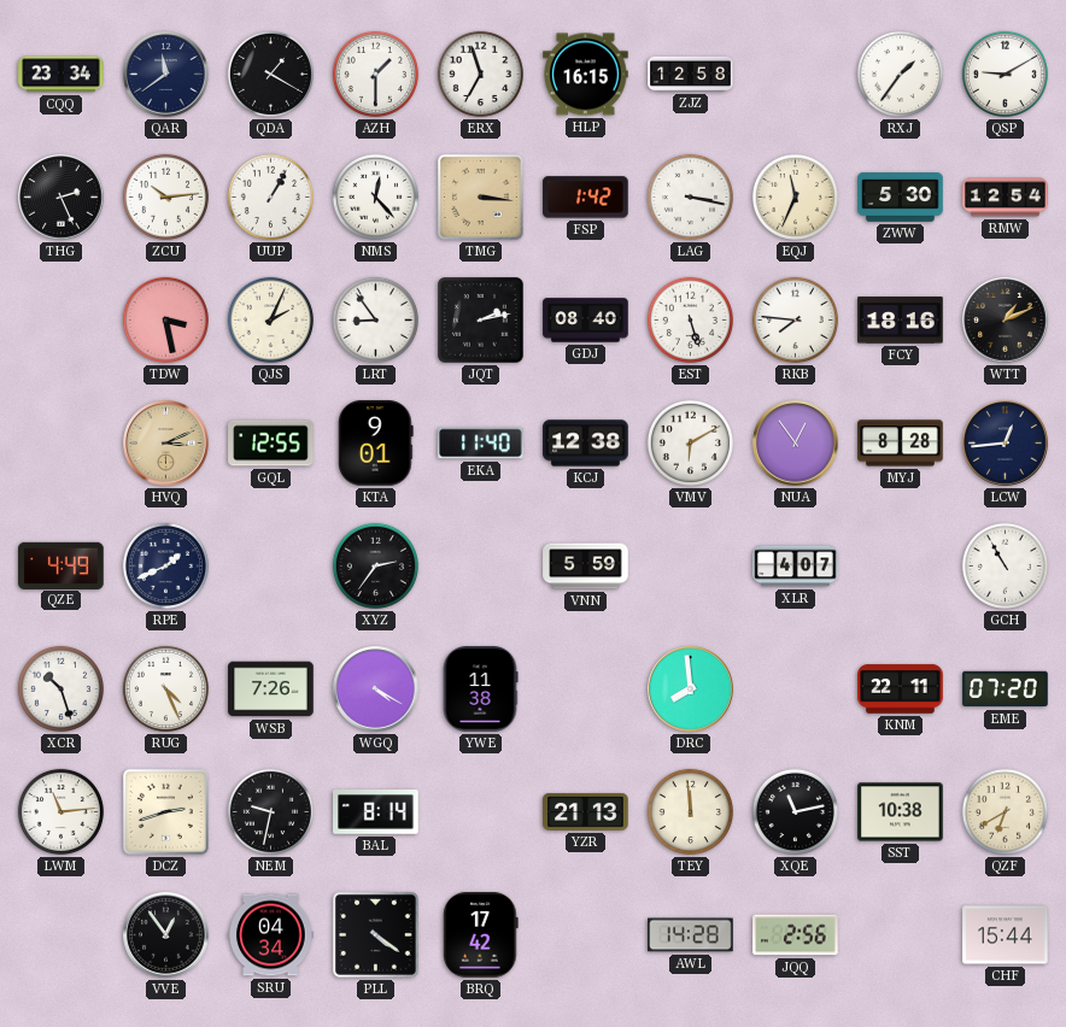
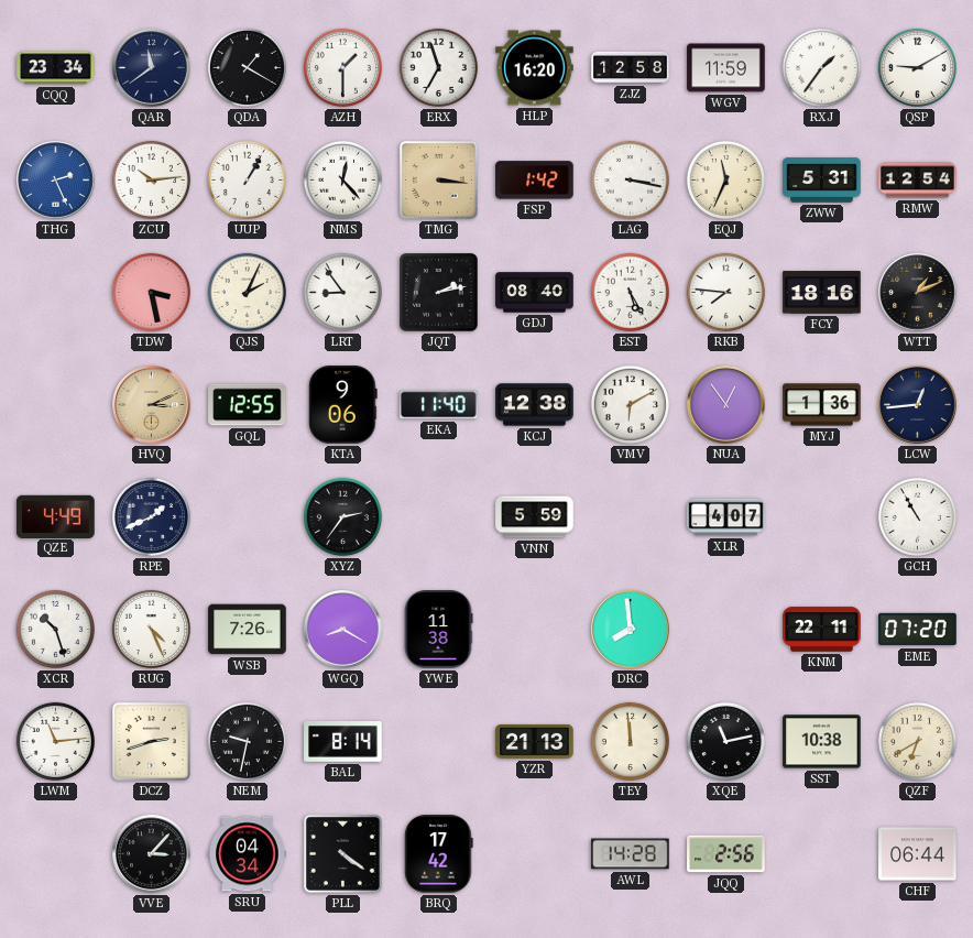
HLP: 16:15 -> 16:20 (535, 68)
WGV: none -> 11:59 (726, 68)
THG dial: black -> blue (56, 181)
ZWW: 5:30 -> 5:31 (822, 181)
EST: 5:27 -> 5:25 (630, 292)
KTA: 9:01 -> 9:06 (343, 405)
MYJ: 8:28 -> 1:36 (822, 405)
WGQ: 4:20 -> 8:20 (343, 630)
VVE: 12:54 -> 3:07 (152, 854)
CHF: 15:44 -> 06:44 (918, 854)
